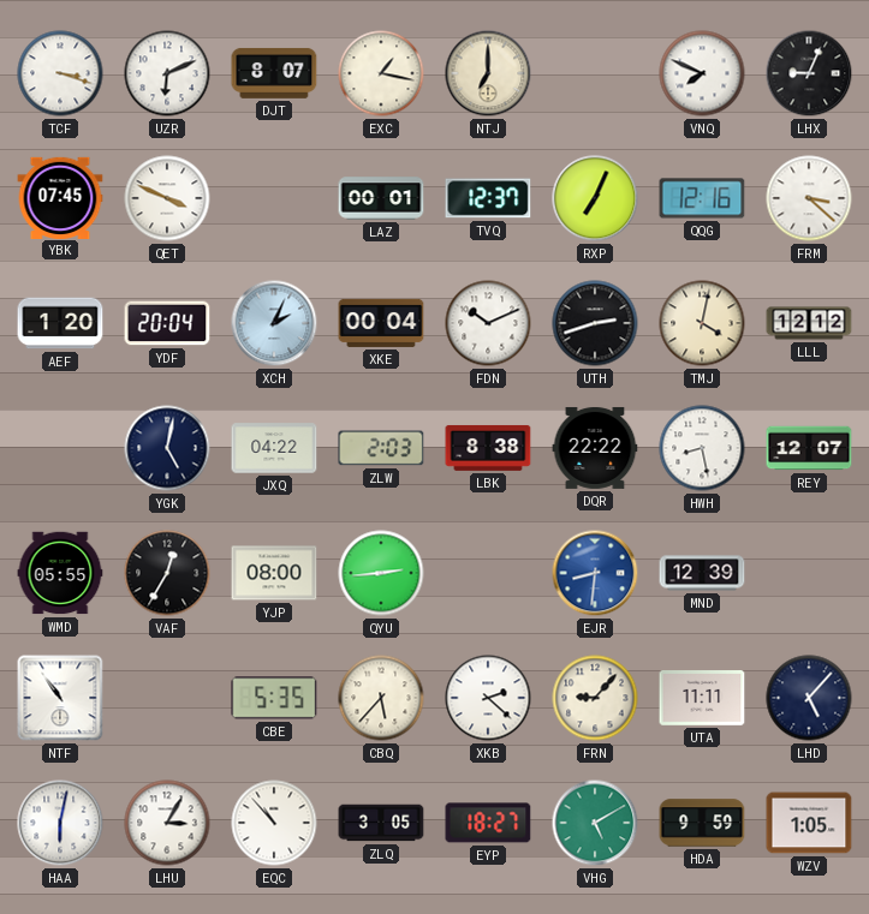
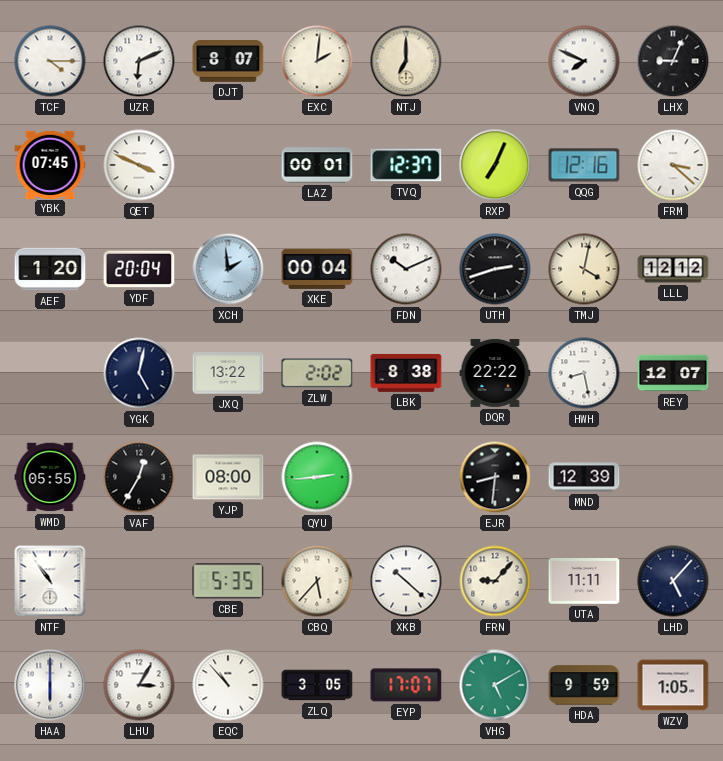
TCF: 3:18 -> 4:15 (50, 61)
EXC: 1:17 -> 2:01 (317, 61)
XCH: 2:04 -> 1:59 (228, 269)
JXQ: 04:22 -> 13:22 (228, 373)
ZLW: 2:03 -> 2:02 (317, 373)
EJR dial: blue -> black (495, 477)
XKB: 2:22 -> 10:22 (406, 581)
HAA: 6:02 -> 6:00 (50, 685)
EYP: 18:27 -> 17:07 (406, 685)
